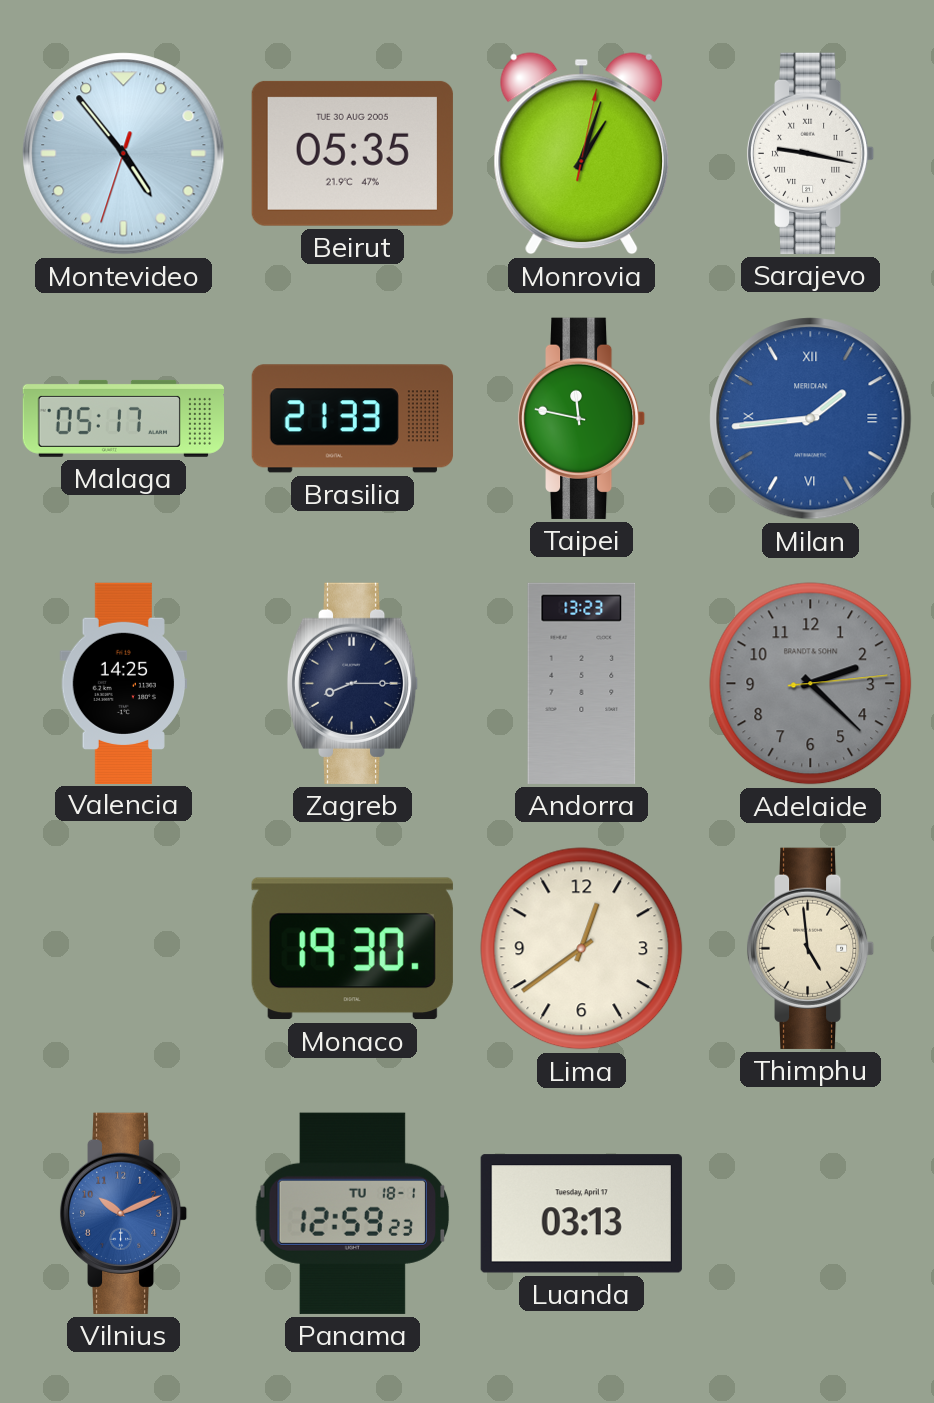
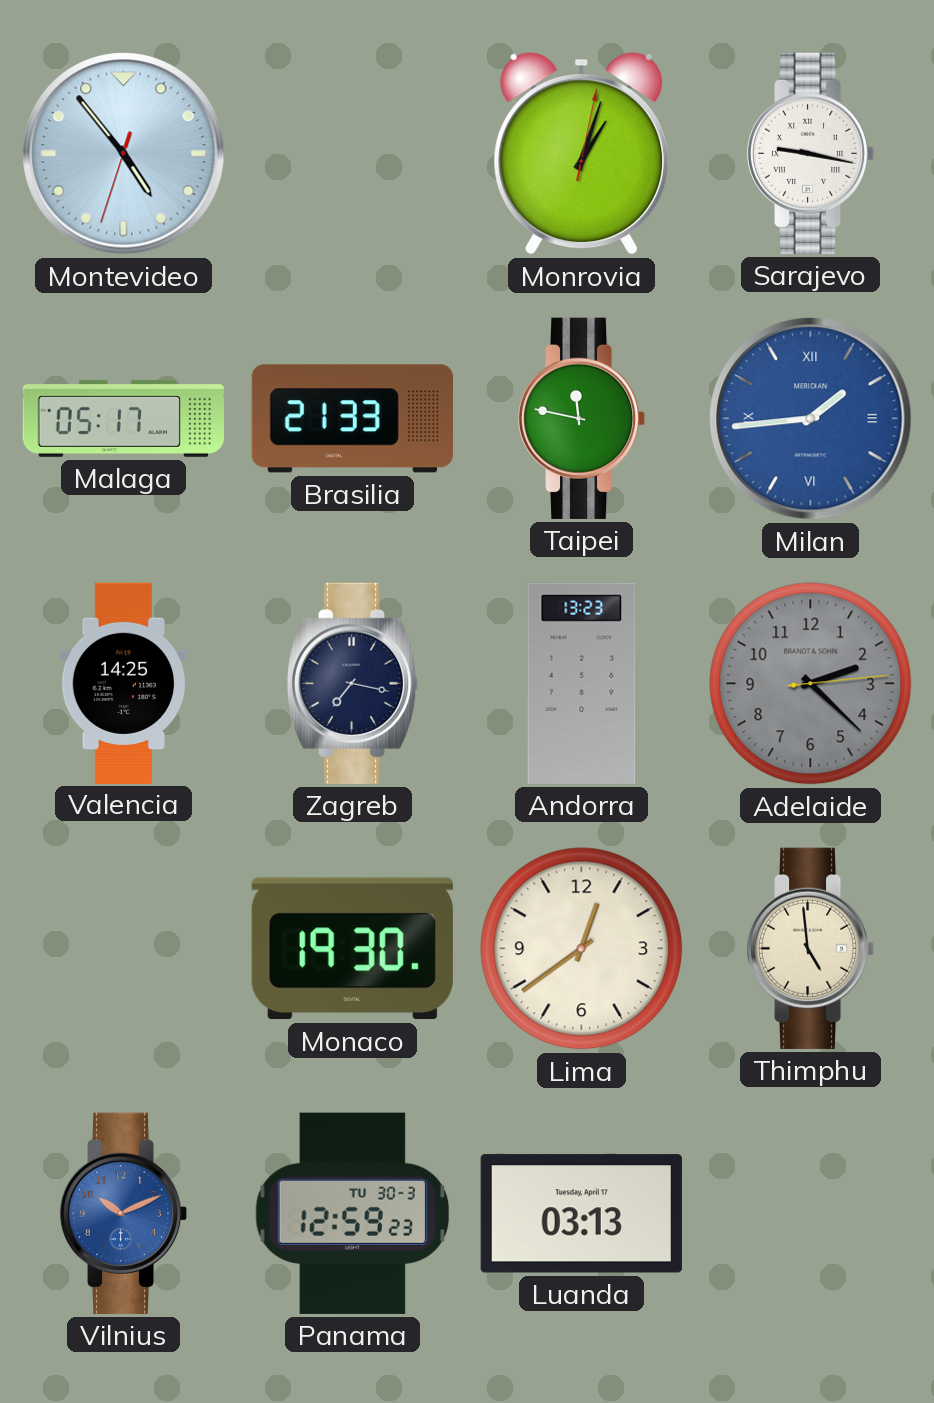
Beirut: 05:35 -> none (352, 153)
Zagreb: 8:15 -> 7:17 (353, 683)
Panama date: TU 18-1 -> TU 30-3 (353, 1213)
